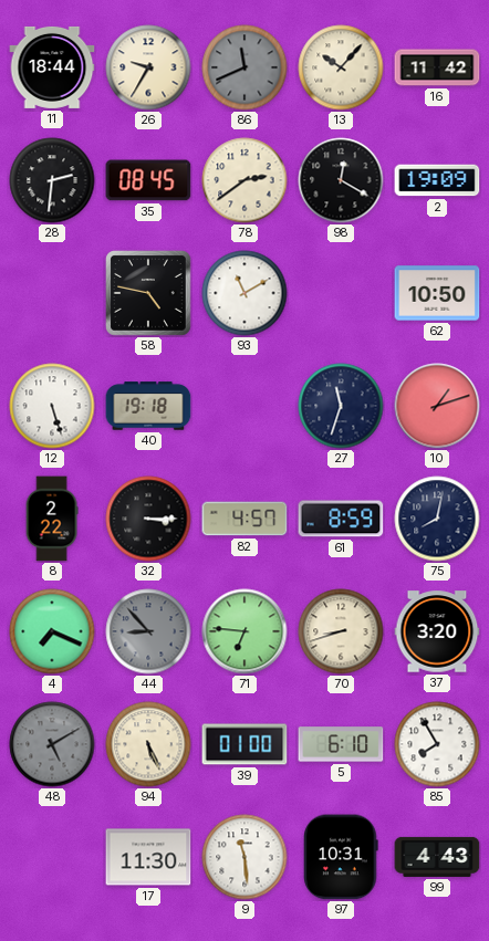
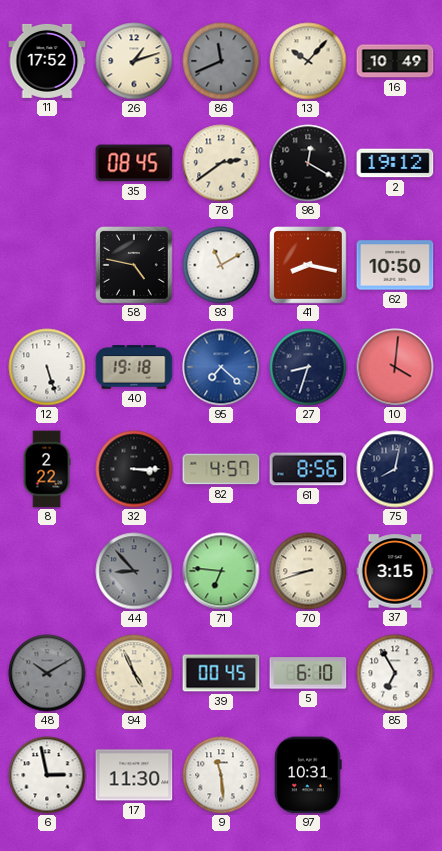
11: 18:44 -> 17:52 (47, 61)
26: 9:35 -> 1:12 (134, 61)
16: 11:42 -> 10:49 (395, 61)
28: 2:31 -> none (52, 180)
2: 19:09 -> 19:12 (395, 163)
41: none -> 8:17 (309, 266)
95: none -> 7:22 (221, 367)
27: 11:33 -> 8:33 (308, 367)
10: 1:12 -> 4:01 (395, 367)
61: 8:59 -> 8:56 (308, 469)
4: 7:19 -> none (52, 631)
37: 3:20 -> 3:15 (395, 571)
48: 5:10 -> 10:10 (47, 673)
94: 5:26 -> 4:56 (134, 673)
39: 01:00 -> 00:45 (221, 673)
85: 7:55 -> 6:55 (395, 673)
6: none -> 2:58 (47, 775)
99: 4:43 -> none (437, 857)
